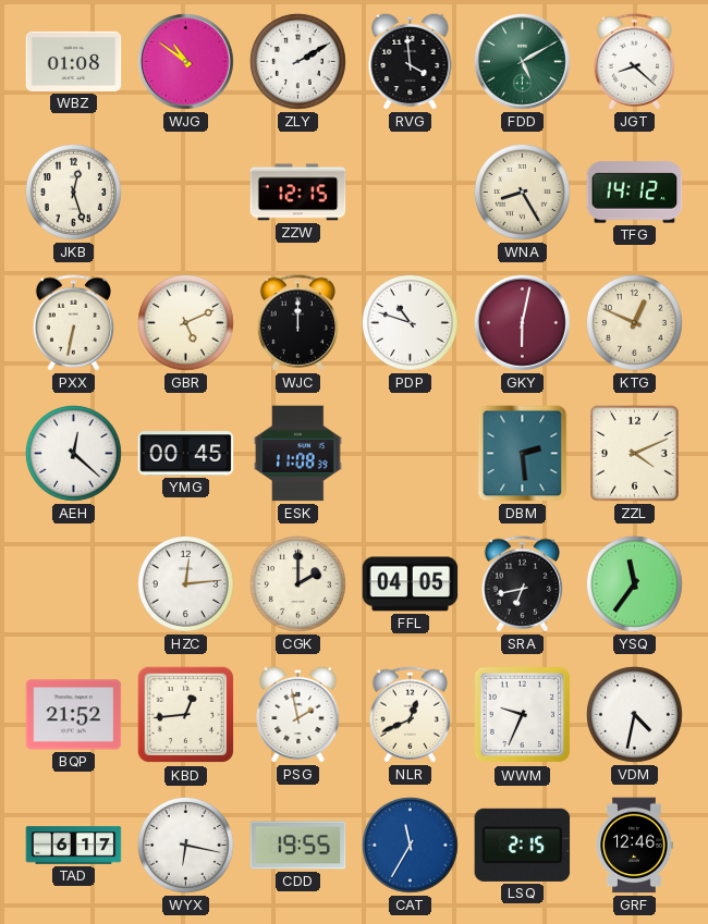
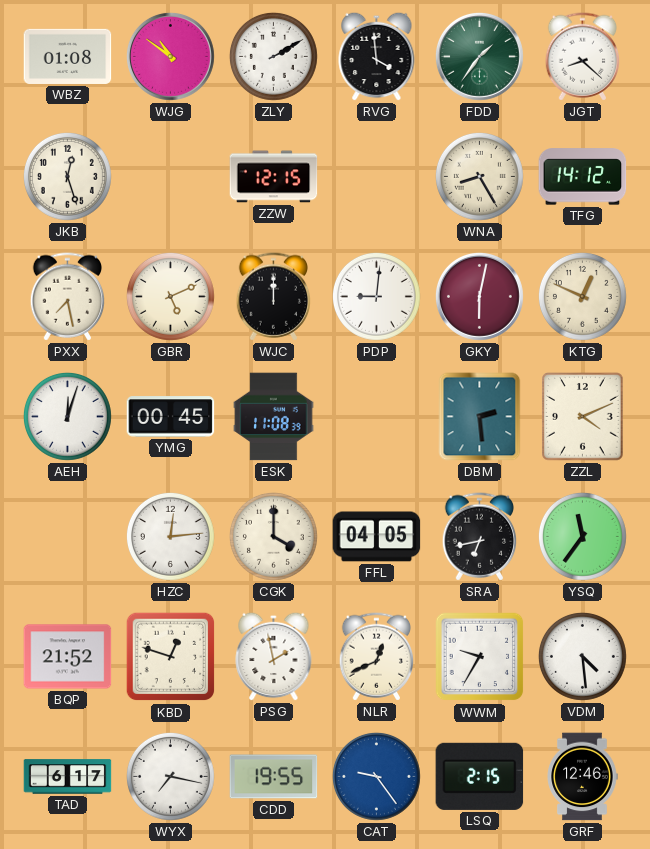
FDD: 5:10 -> 1:36 (479, 56)
PXX: 6:32 -> 7:28 (68, 297)
PDP: 10:48 -> 9:01 (376, 296)
AEH: 12:22 -> 12:03 (67, 416)
CGK: 2:00 -> 4:00 (273, 536)
KBD: 12:44 -> 12:48 (171, 657)
WWM: 9:34 -> 9:35 (480, 657)
VDM: 4:32 -> 4:29 (582, 656)
WYX: 6:17 -> 7:17 (170, 776)
CAT: 11:35 -> 9:24 (376, 776)
